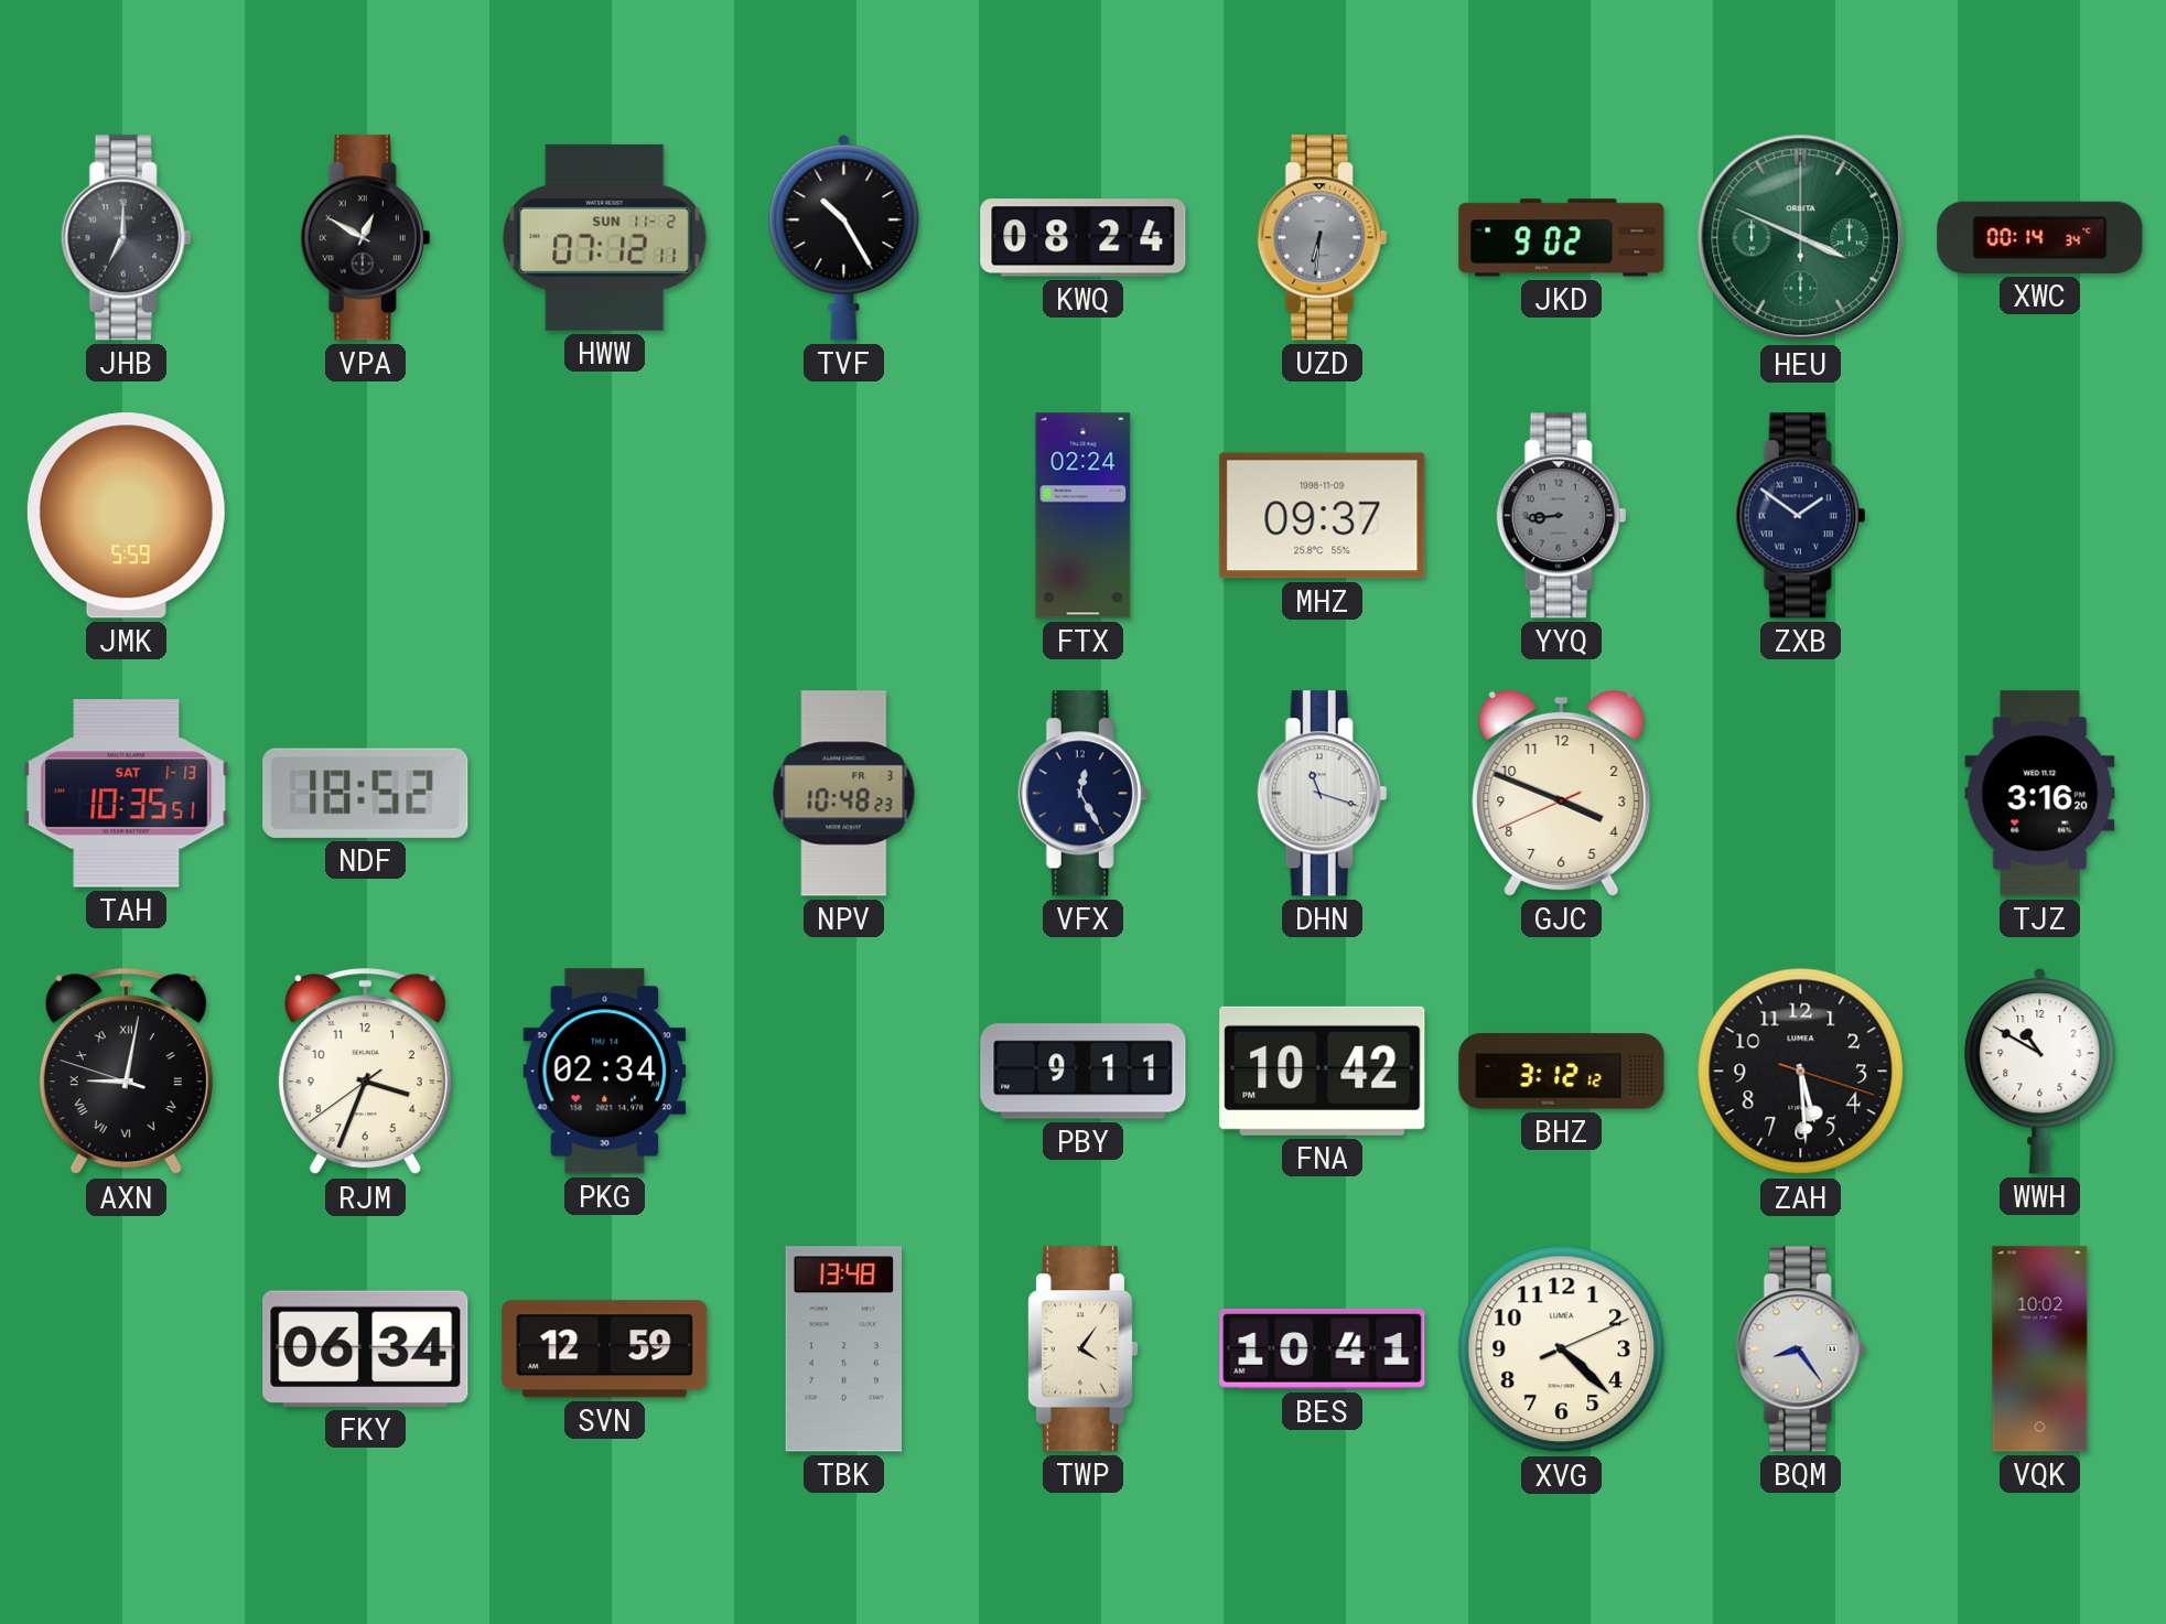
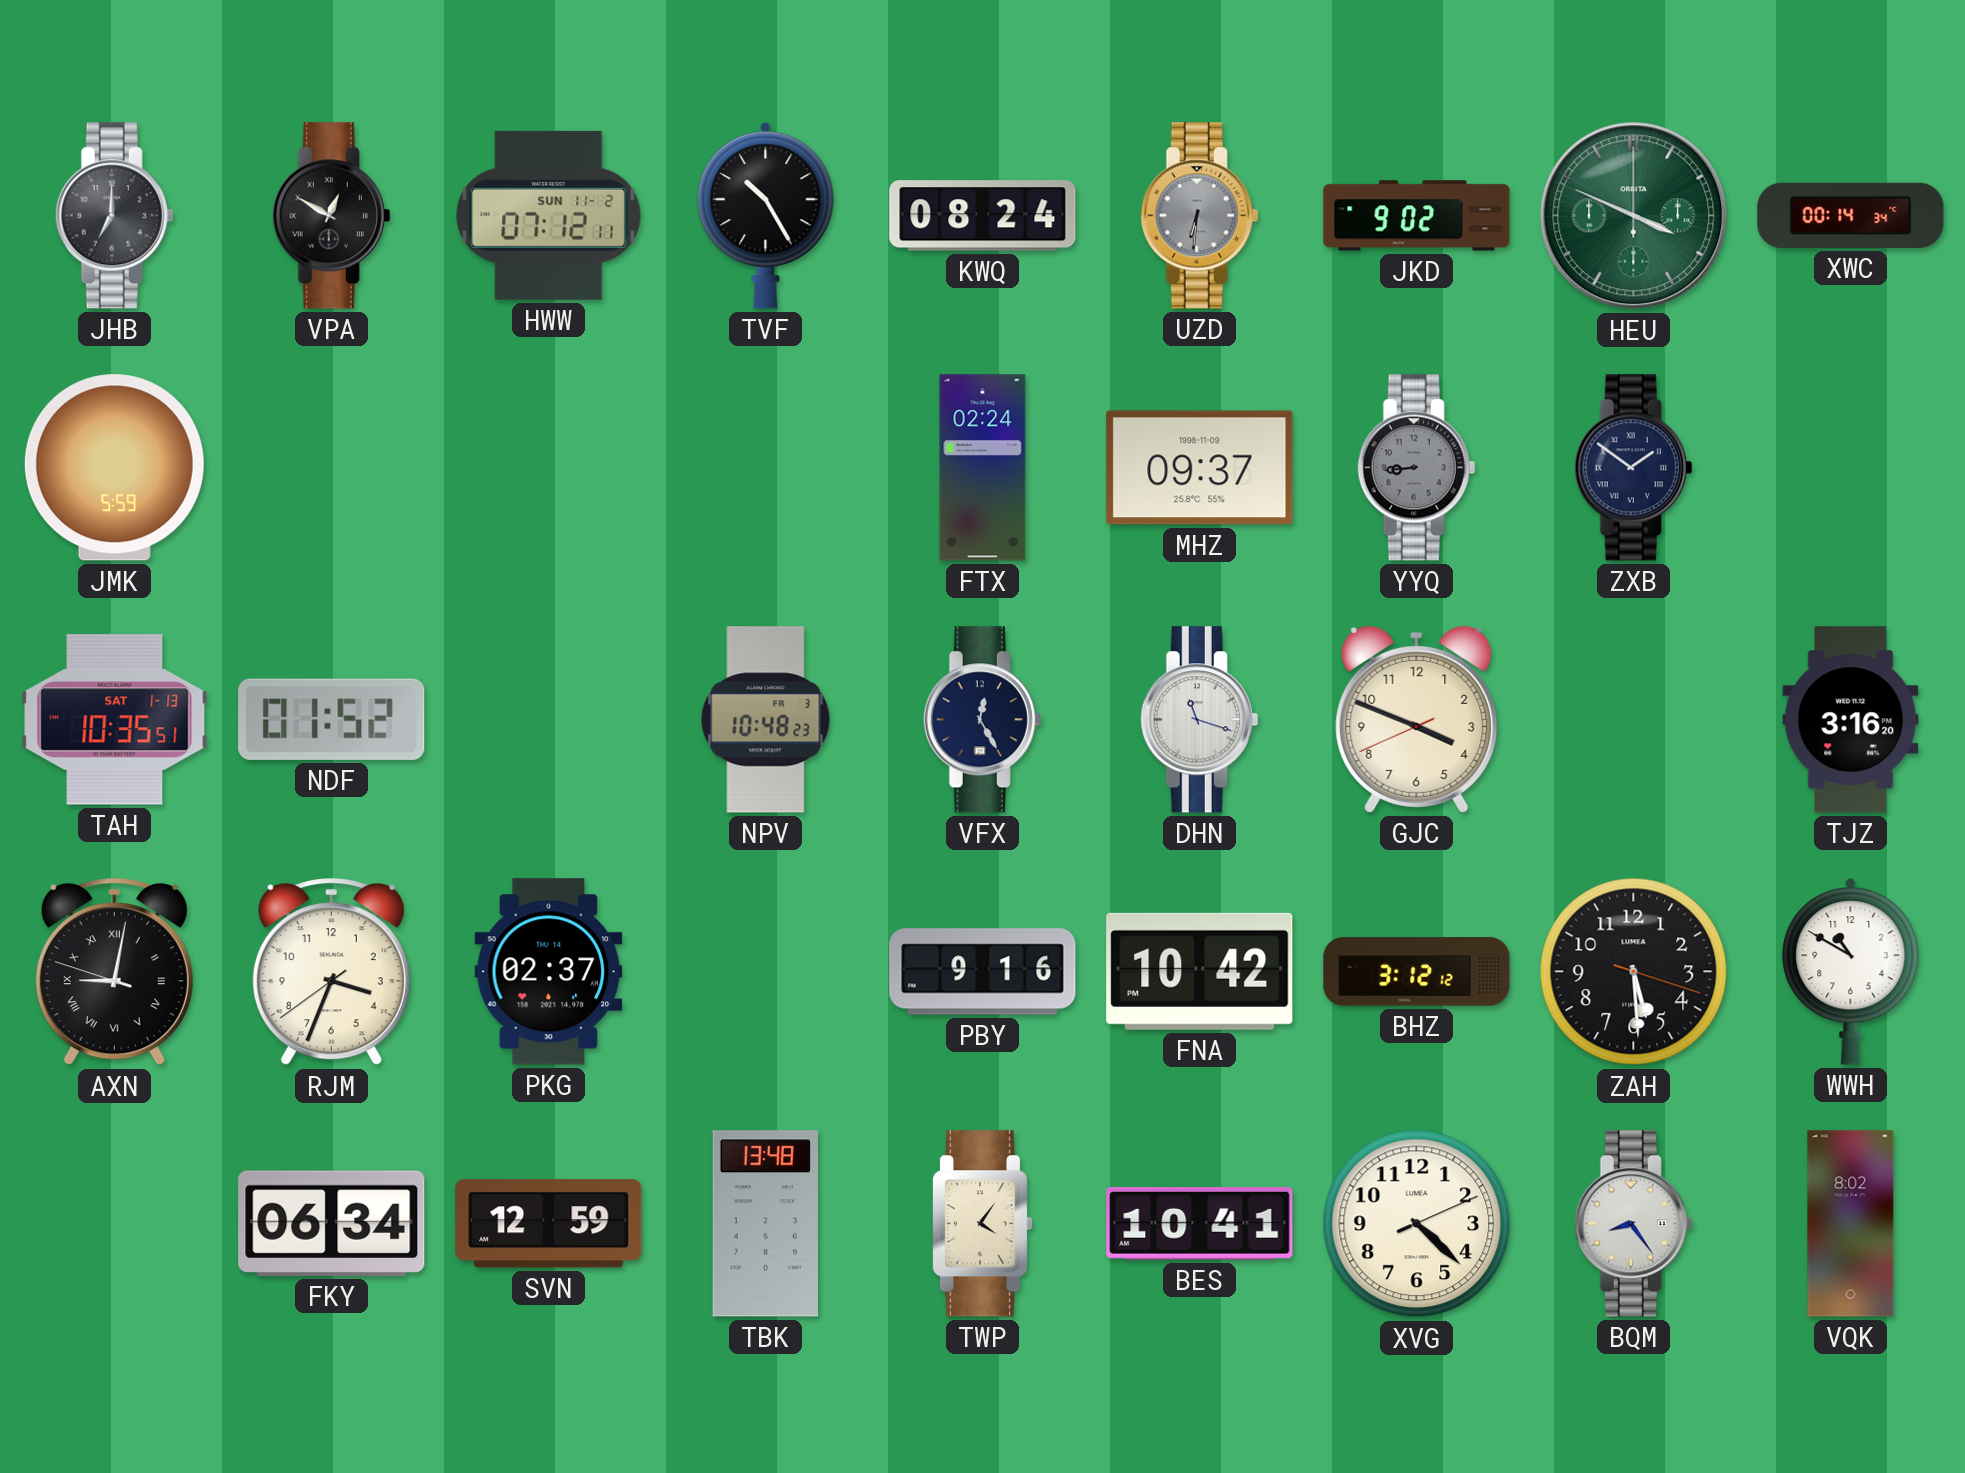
NDF: 18:52 -> 01:52 (332, 719)
PKG: 02:34 -> 02:37 (549, 972)
PBY: 9:11 -> 9:16 (983, 972)
VQK: 10:02 -> 8:02 (1851, 1224)
